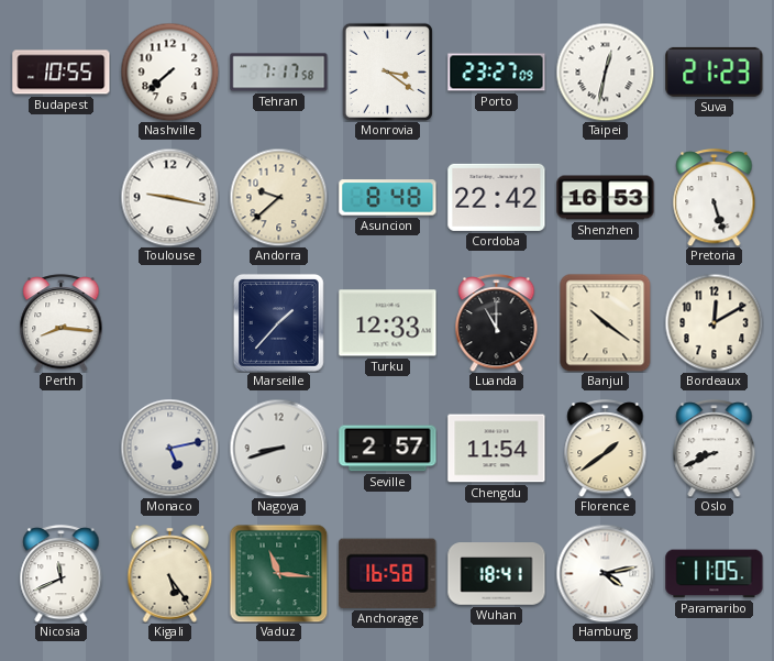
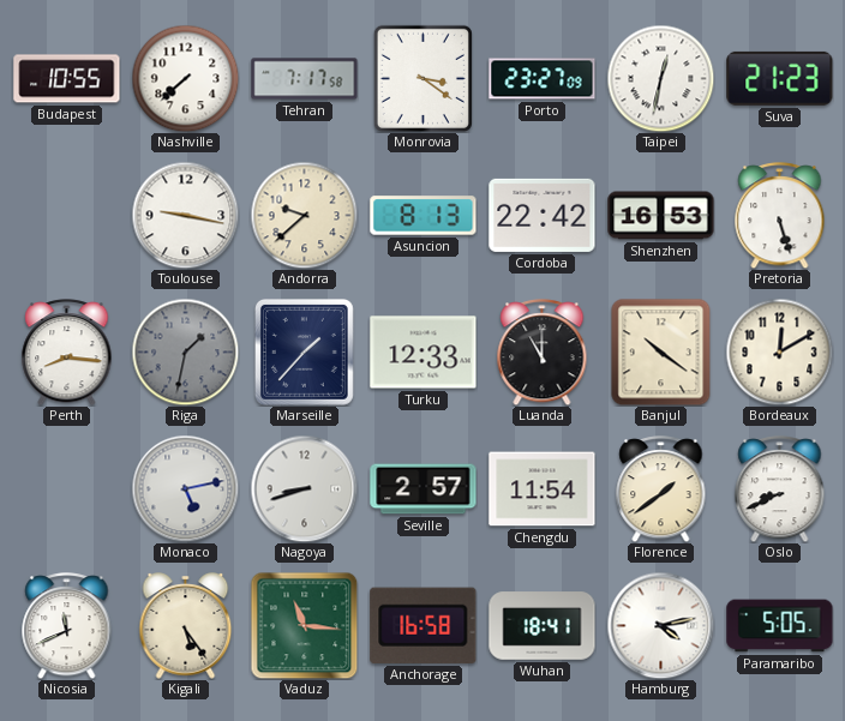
Asuncion: 8:48 -> 8:13 (424, 216)
Riga: none -> 1:32 (185, 352)
Paramaribo: 11:05 -> 5:05 (780, 626)
